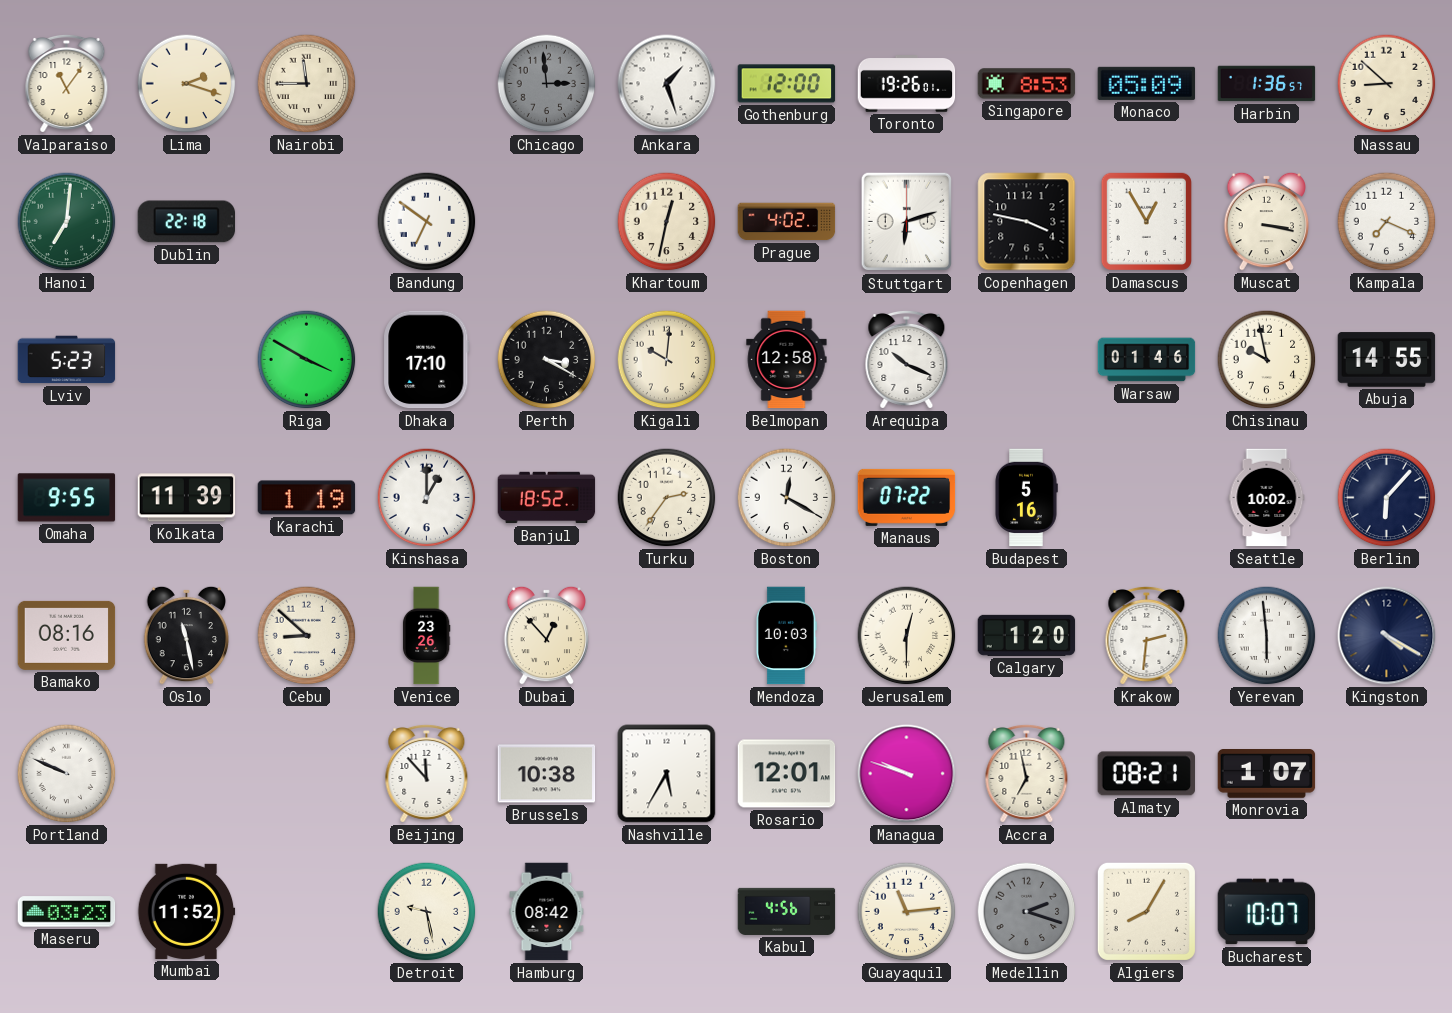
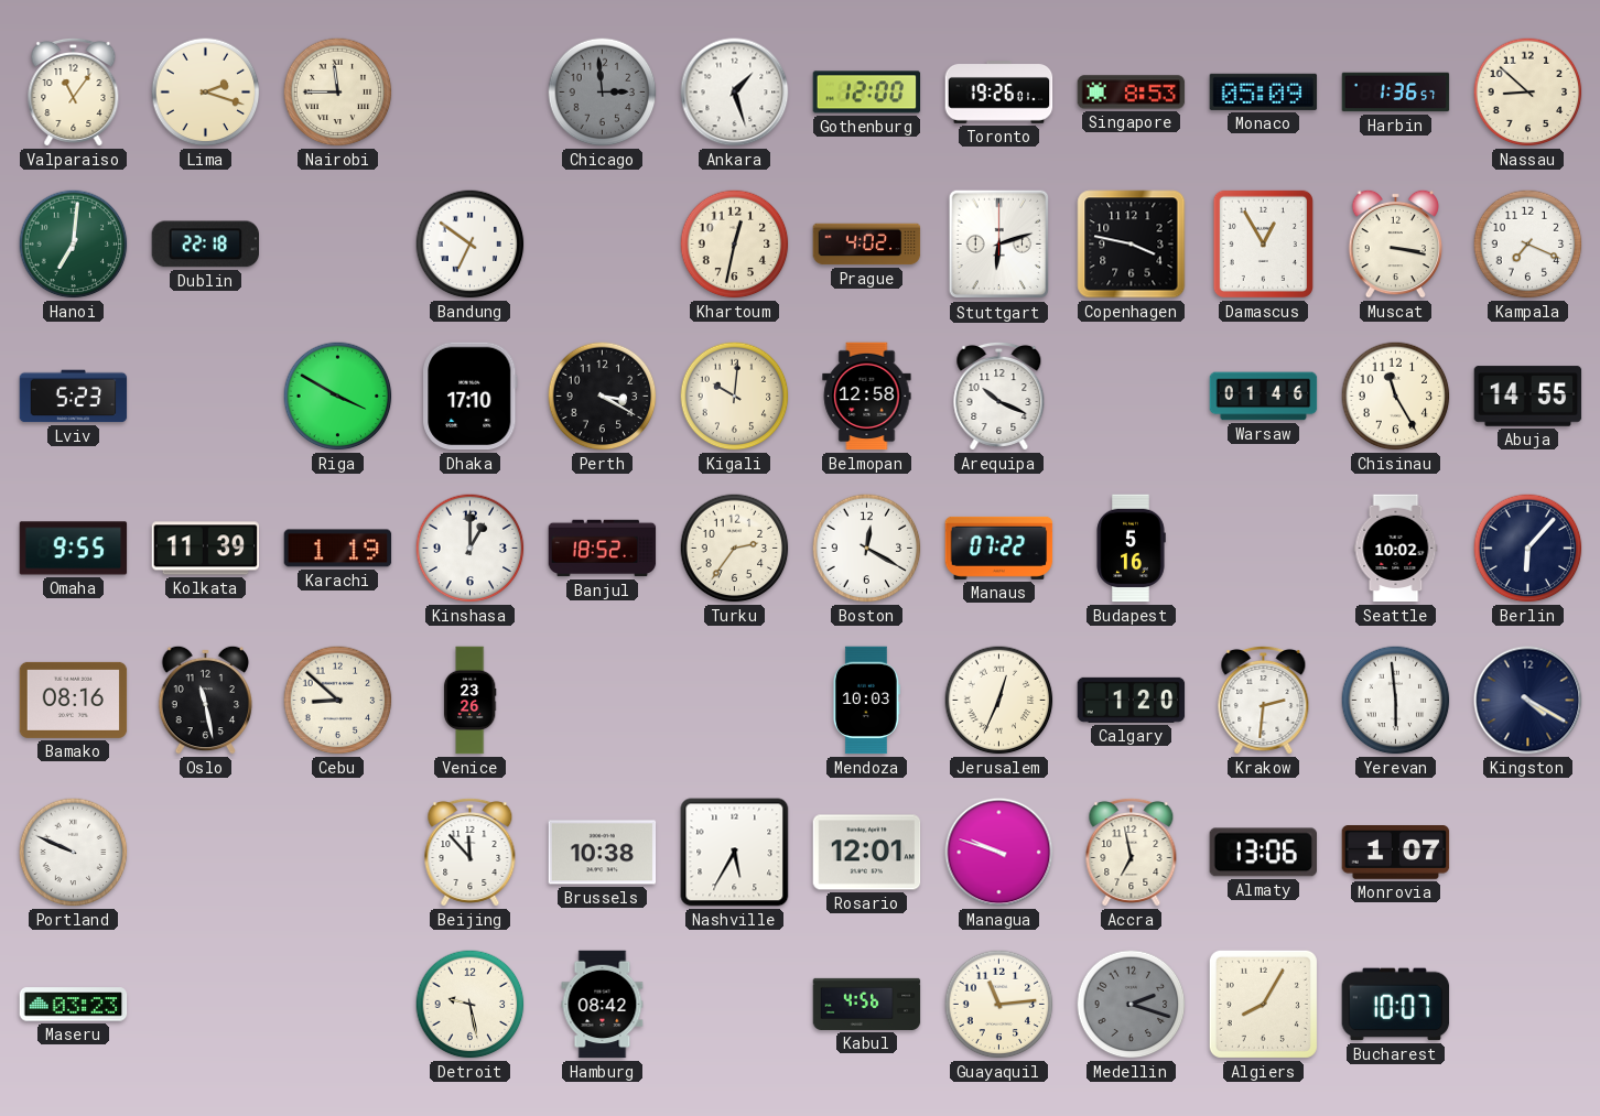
Chisinau: 9:58 -> 11:25 (1396, 397)
Dubai: 12:53 -> none (547, 635)
Jerusalem: 12:30 -> 12:34 (999, 701)
Almaty: 08:21 -> 13:06 (1263, 853)
Mumbai: 11:52 -> none (186, 911)
